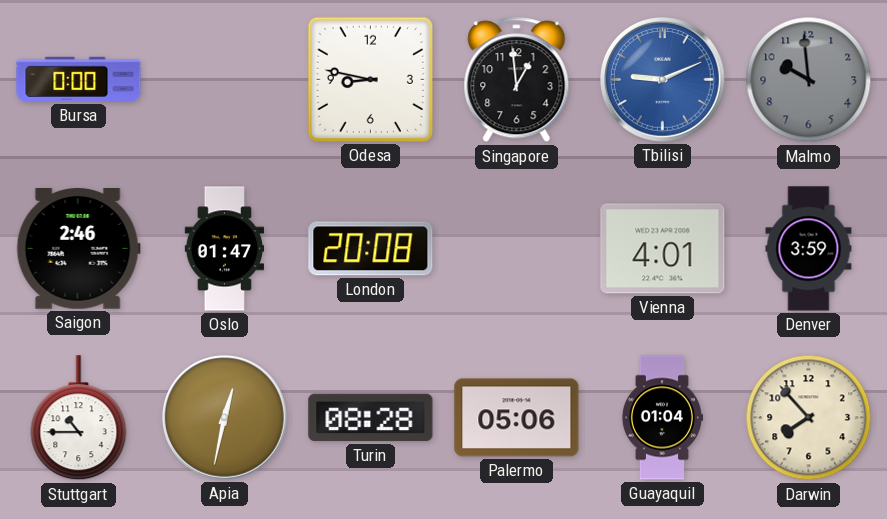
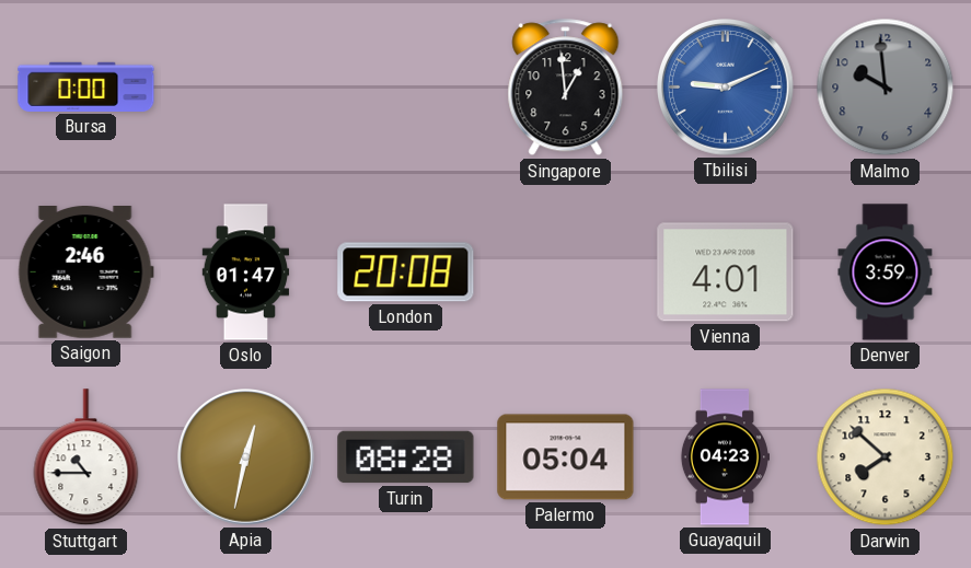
Odesa: 8:47 -> none (370, 79)
Palermo: 05:06 -> 05:04 (566, 457)
Guayaquil: 01:04 -> 04:23 (725, 457)
Darwin: 7:53 -> 7:52 (886, 457)
